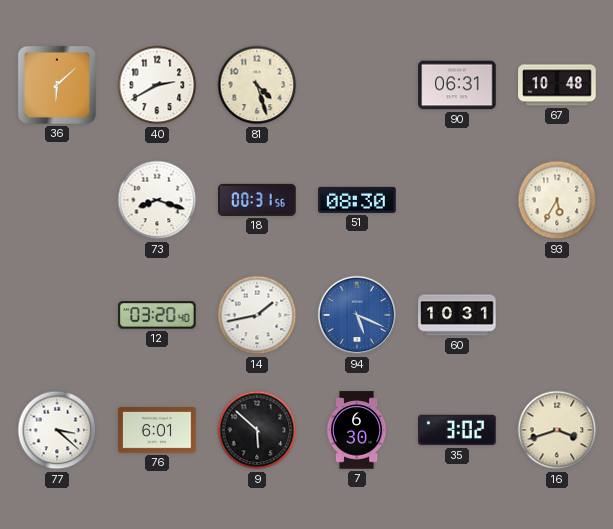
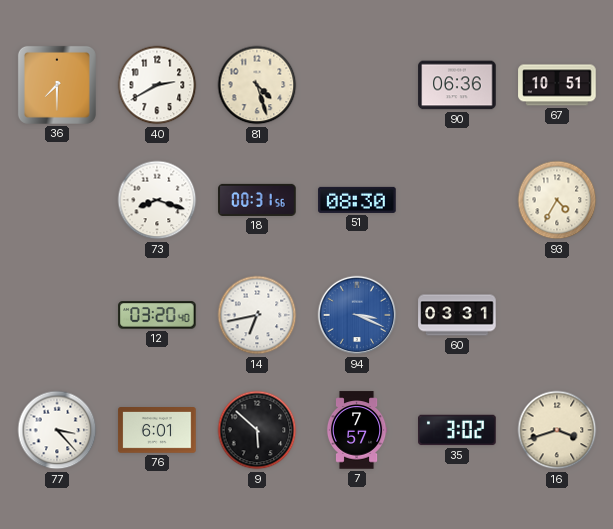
36: 6:08 -> 7:30 (57, 85)
90: 06:31 -> 06:36 (457, 85)
67: 10:48 -> 10:51 (557, 85)
93: 5:35 -> 4:35 (557, 200)
14: 1:43 -> 6:43 (257, 315)
94: 5:19 -> 3:19 (357, 315)
60: 10:31 -> 03:31 (457, 315)
77: 3:22 -> 3:23 (57, 430)
7: 6:30 -> 7:57 (357, 430)
